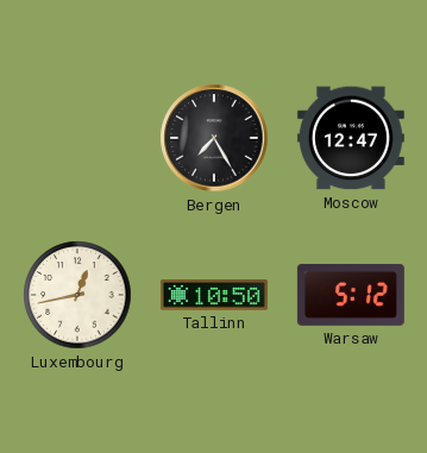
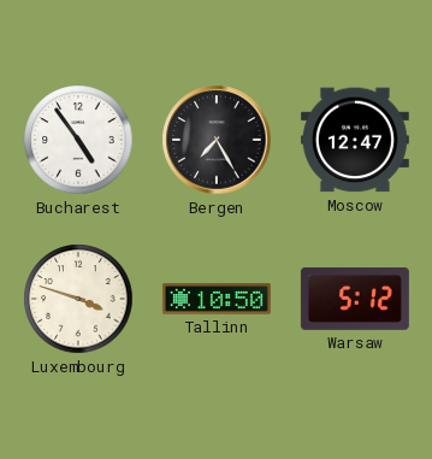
Bucharest: none -> 4:54 (78, 140)
Luxembourg: 12:43 -> 3:48 (78, 299)
